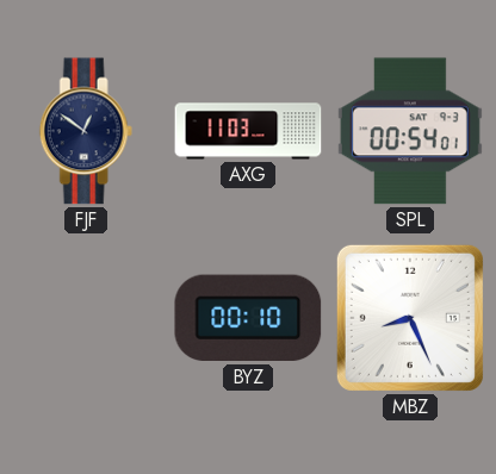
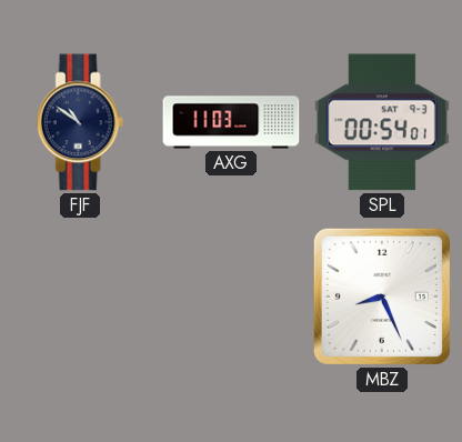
FJF: 12:51 -> 10:51 (80, 122)
BYZ: 00:10 -> none (248, 318)
